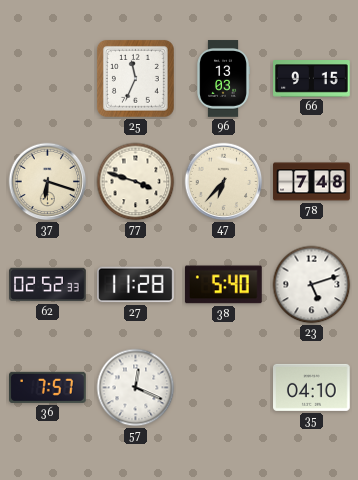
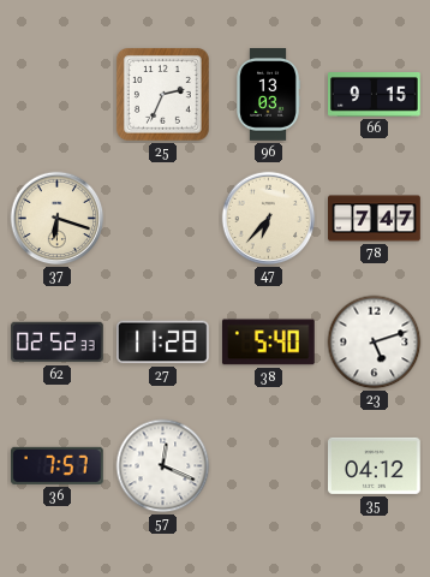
25: 11:34 -> 2:34 (162, 94)
77: 3:48 -> none (136, 182)
78: 7:48 -> 7:47 (375, 219)
35: 04:10 -> 04:12 (375, 465)
